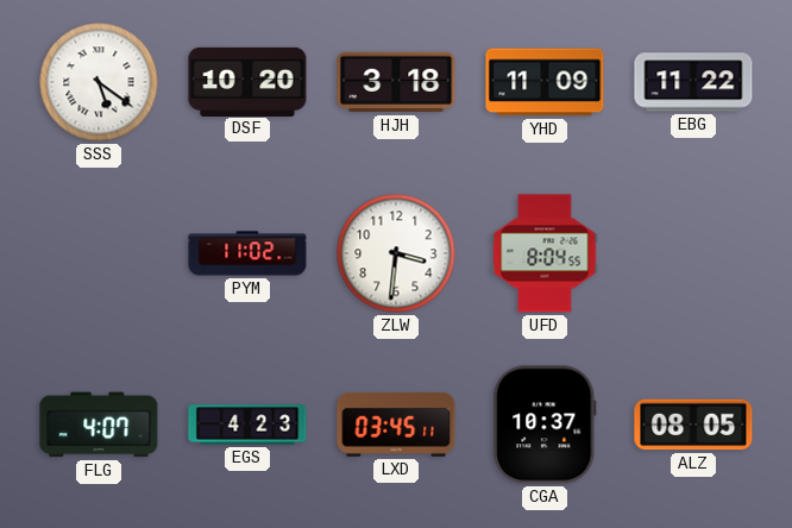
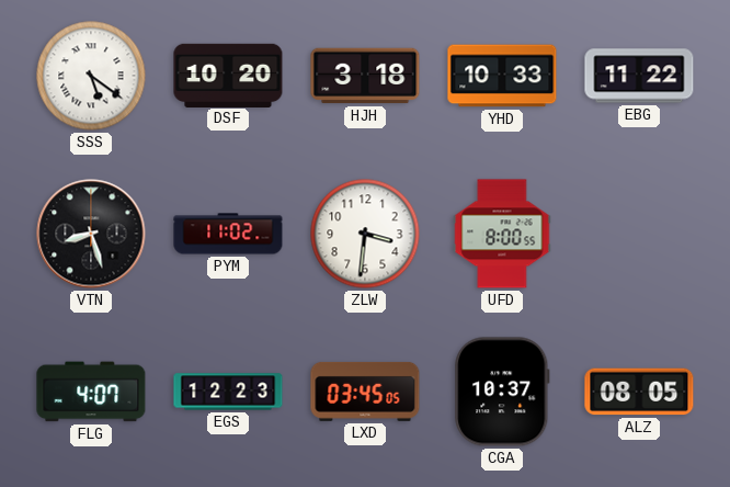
YHD: 11:09 -> 10:33 (502, 76)
VTN: none -> 8:27 (91, 234)
UFD: 8:04 -> 8:00 (502, 234)
EGS: 4:23 -> 12:23 (228, 392)
LXD: 03:45:11 -> 03:45:05 (365, 392)
